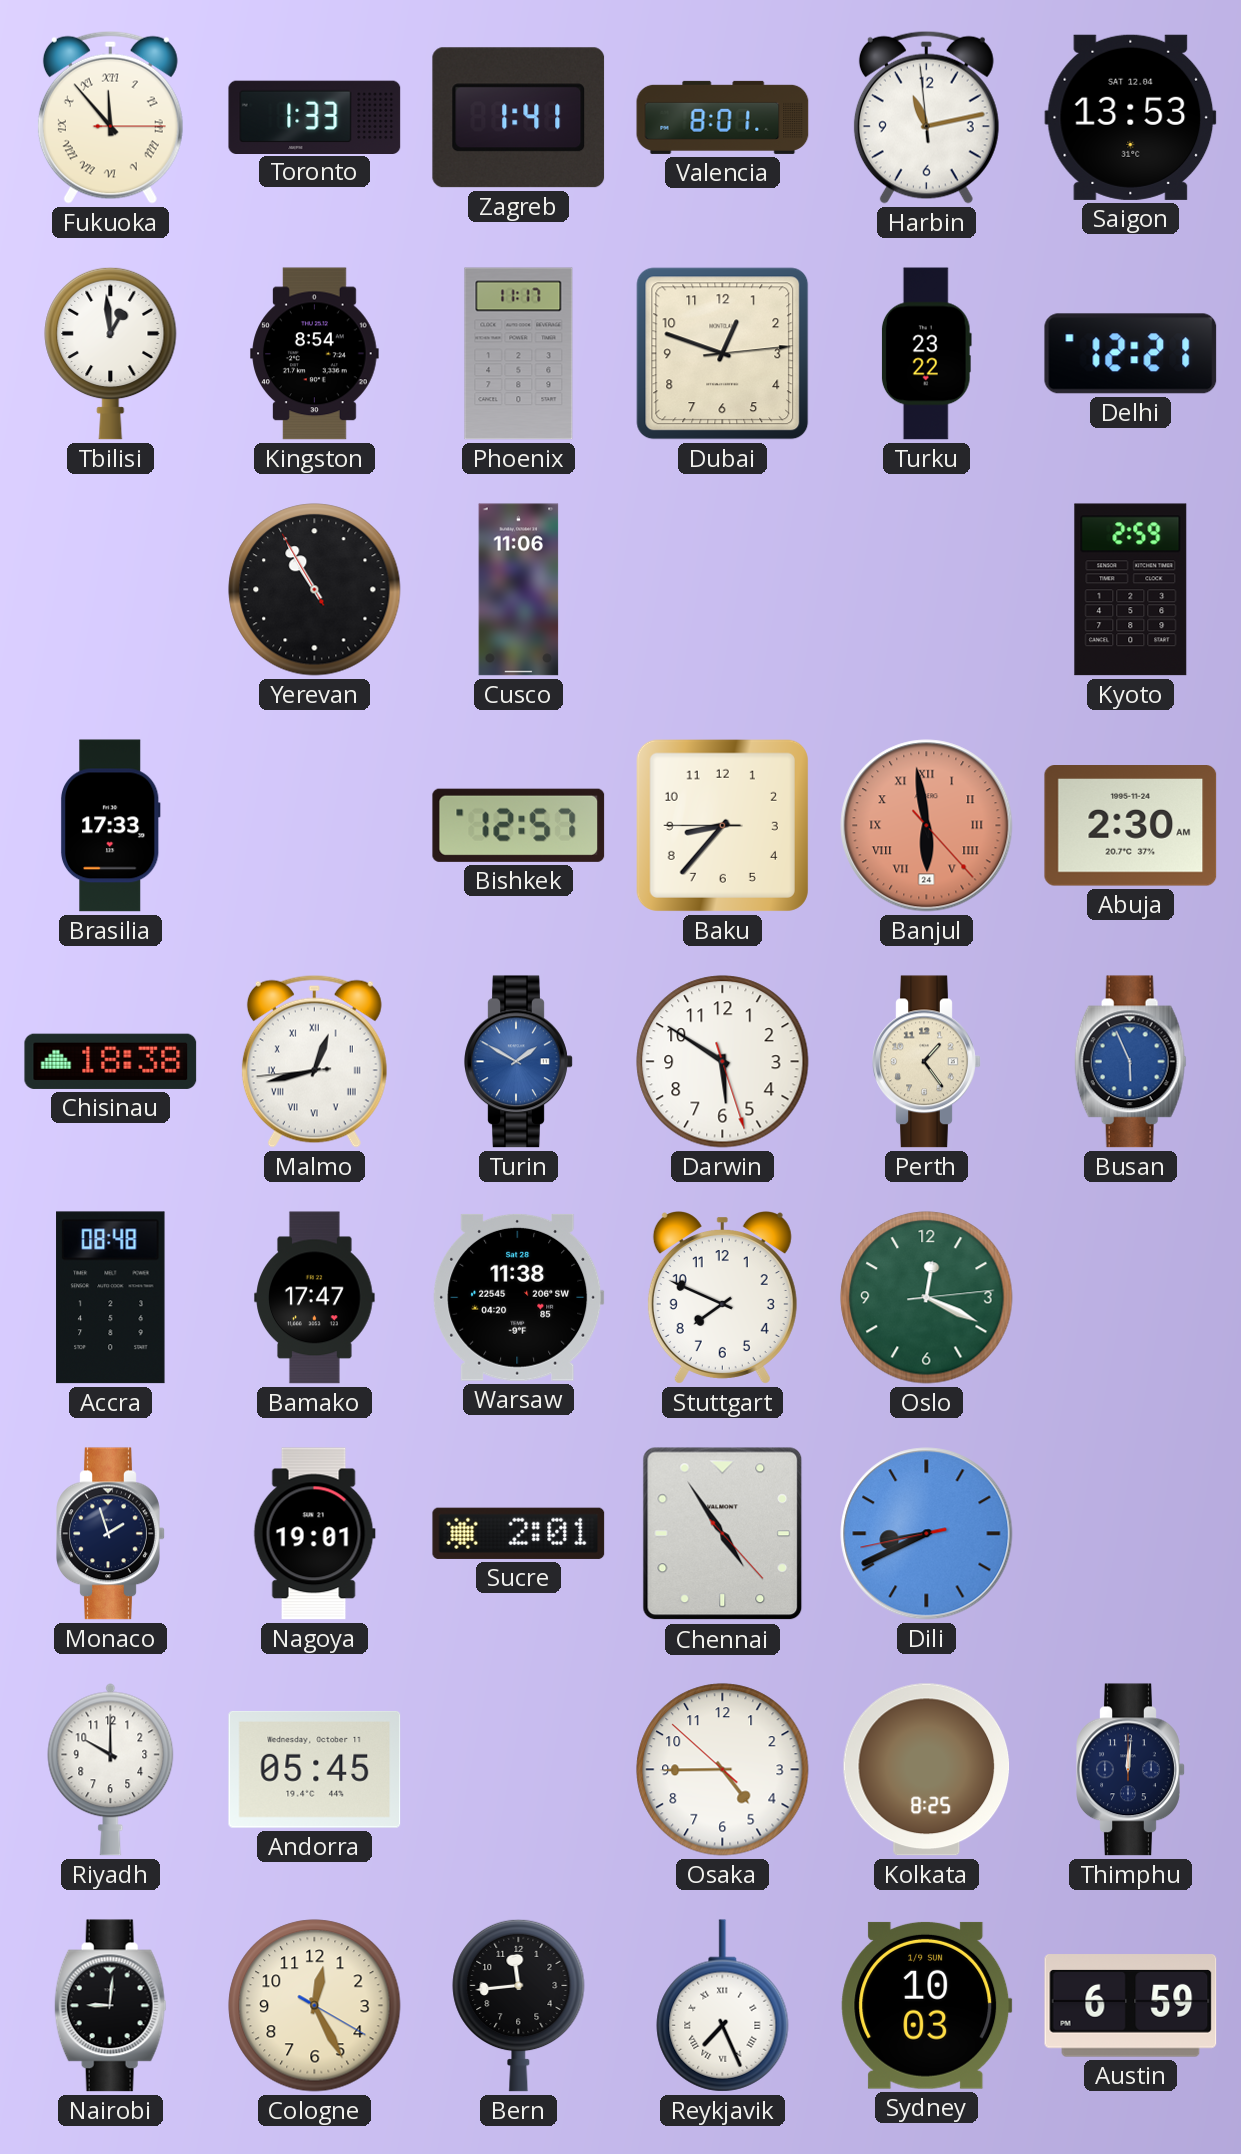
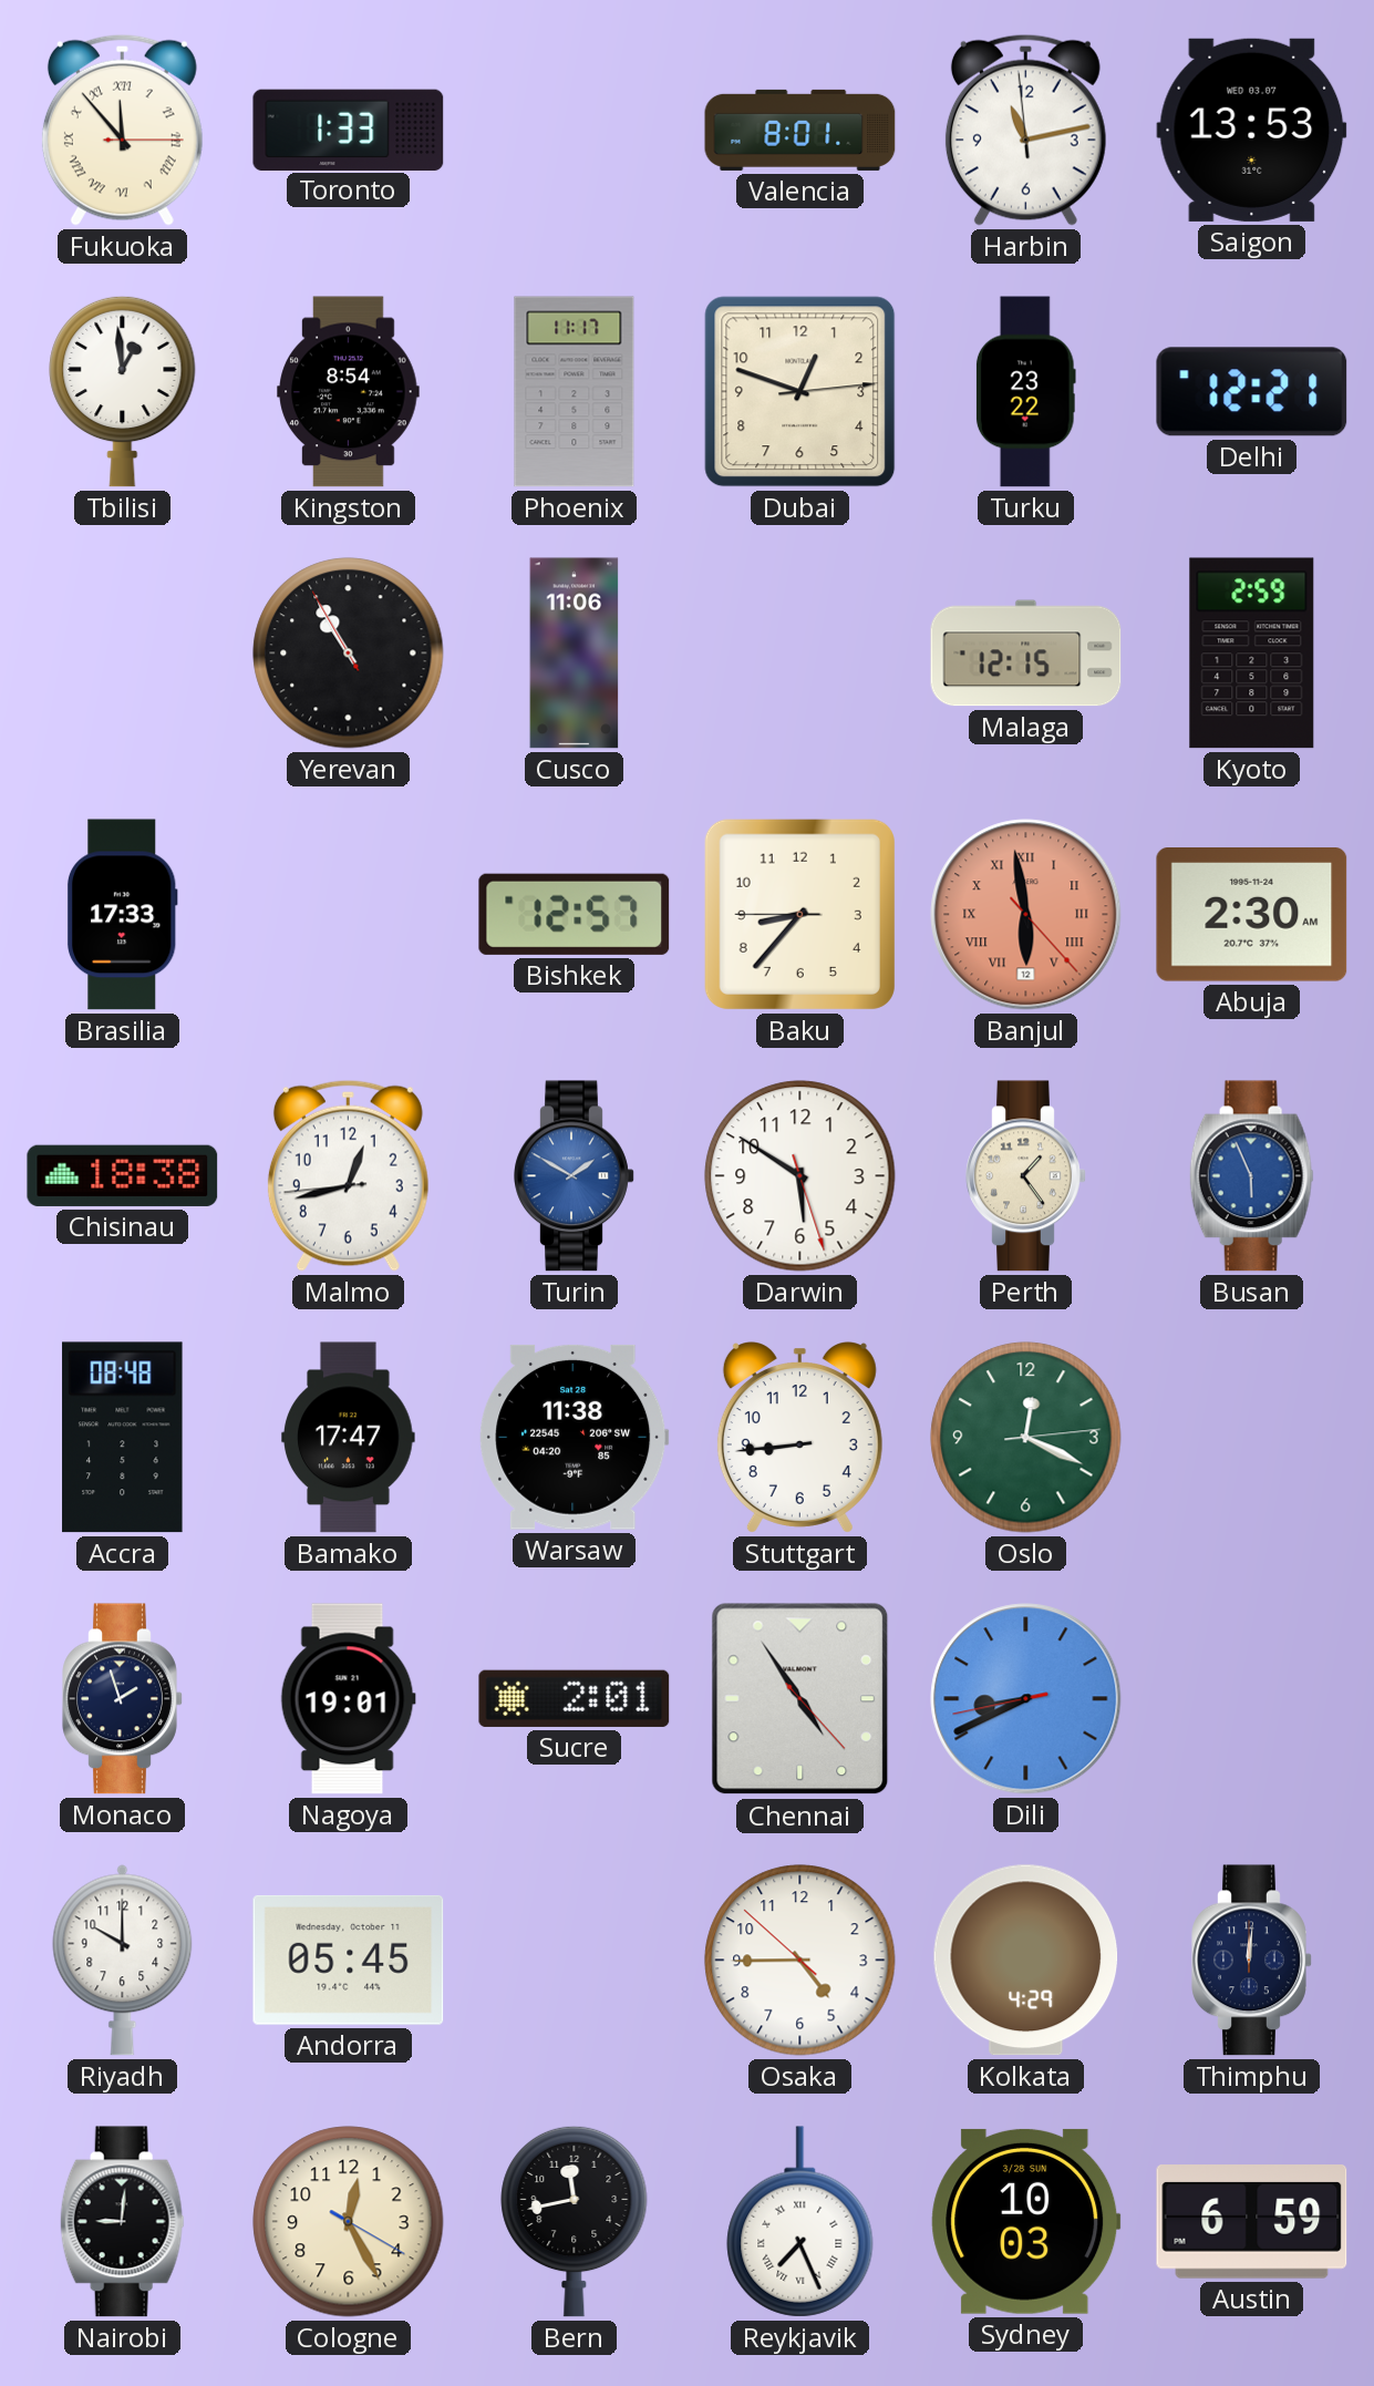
Zagreb: 1:41 -> none (519, 118)
Saigon date: SAT 12.04 -> WED 03.07 (1252, 130)
Malaga: none -> 12:15 (1026, 654)
Banjul date: 24 -> 12 (1026, 915)
Malmo numerals: Roman -> Arabic (348, 1175)
Stuttgart: 7:49 -> 8:44 (799, 1438)
Kolkata: 8:25 -> 4:29 (1026, 1961)
Bern: 11:44 -> 11:43 (575, 2221)
Sydney date: 1/9 SUN -> 3/28 SUN (1026, 2221)
